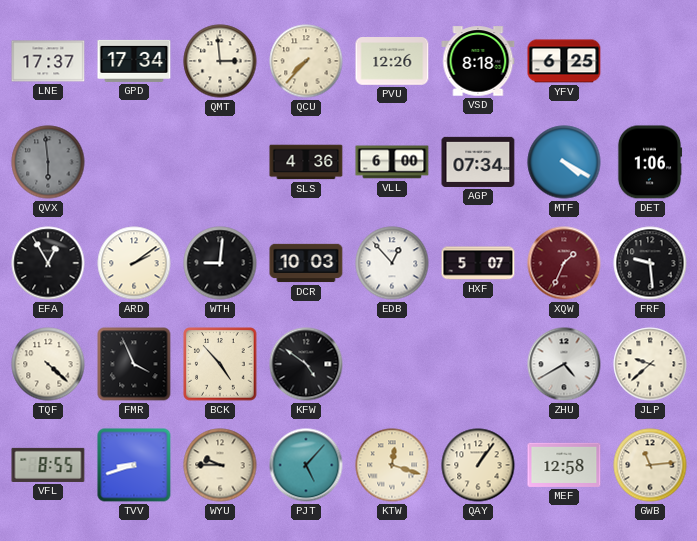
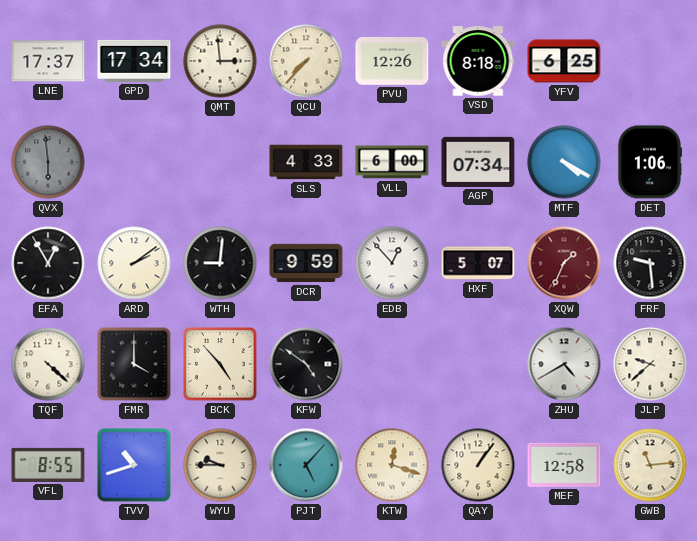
SLS: 4:36 -> 4:33 (306, 162)
DCR: 10:03 -> 9:59 (306, 263)
FMR: 3:56 -> 4:00 (134, 364)
TVV: 8:42 -> 10:42 (134, 465)
